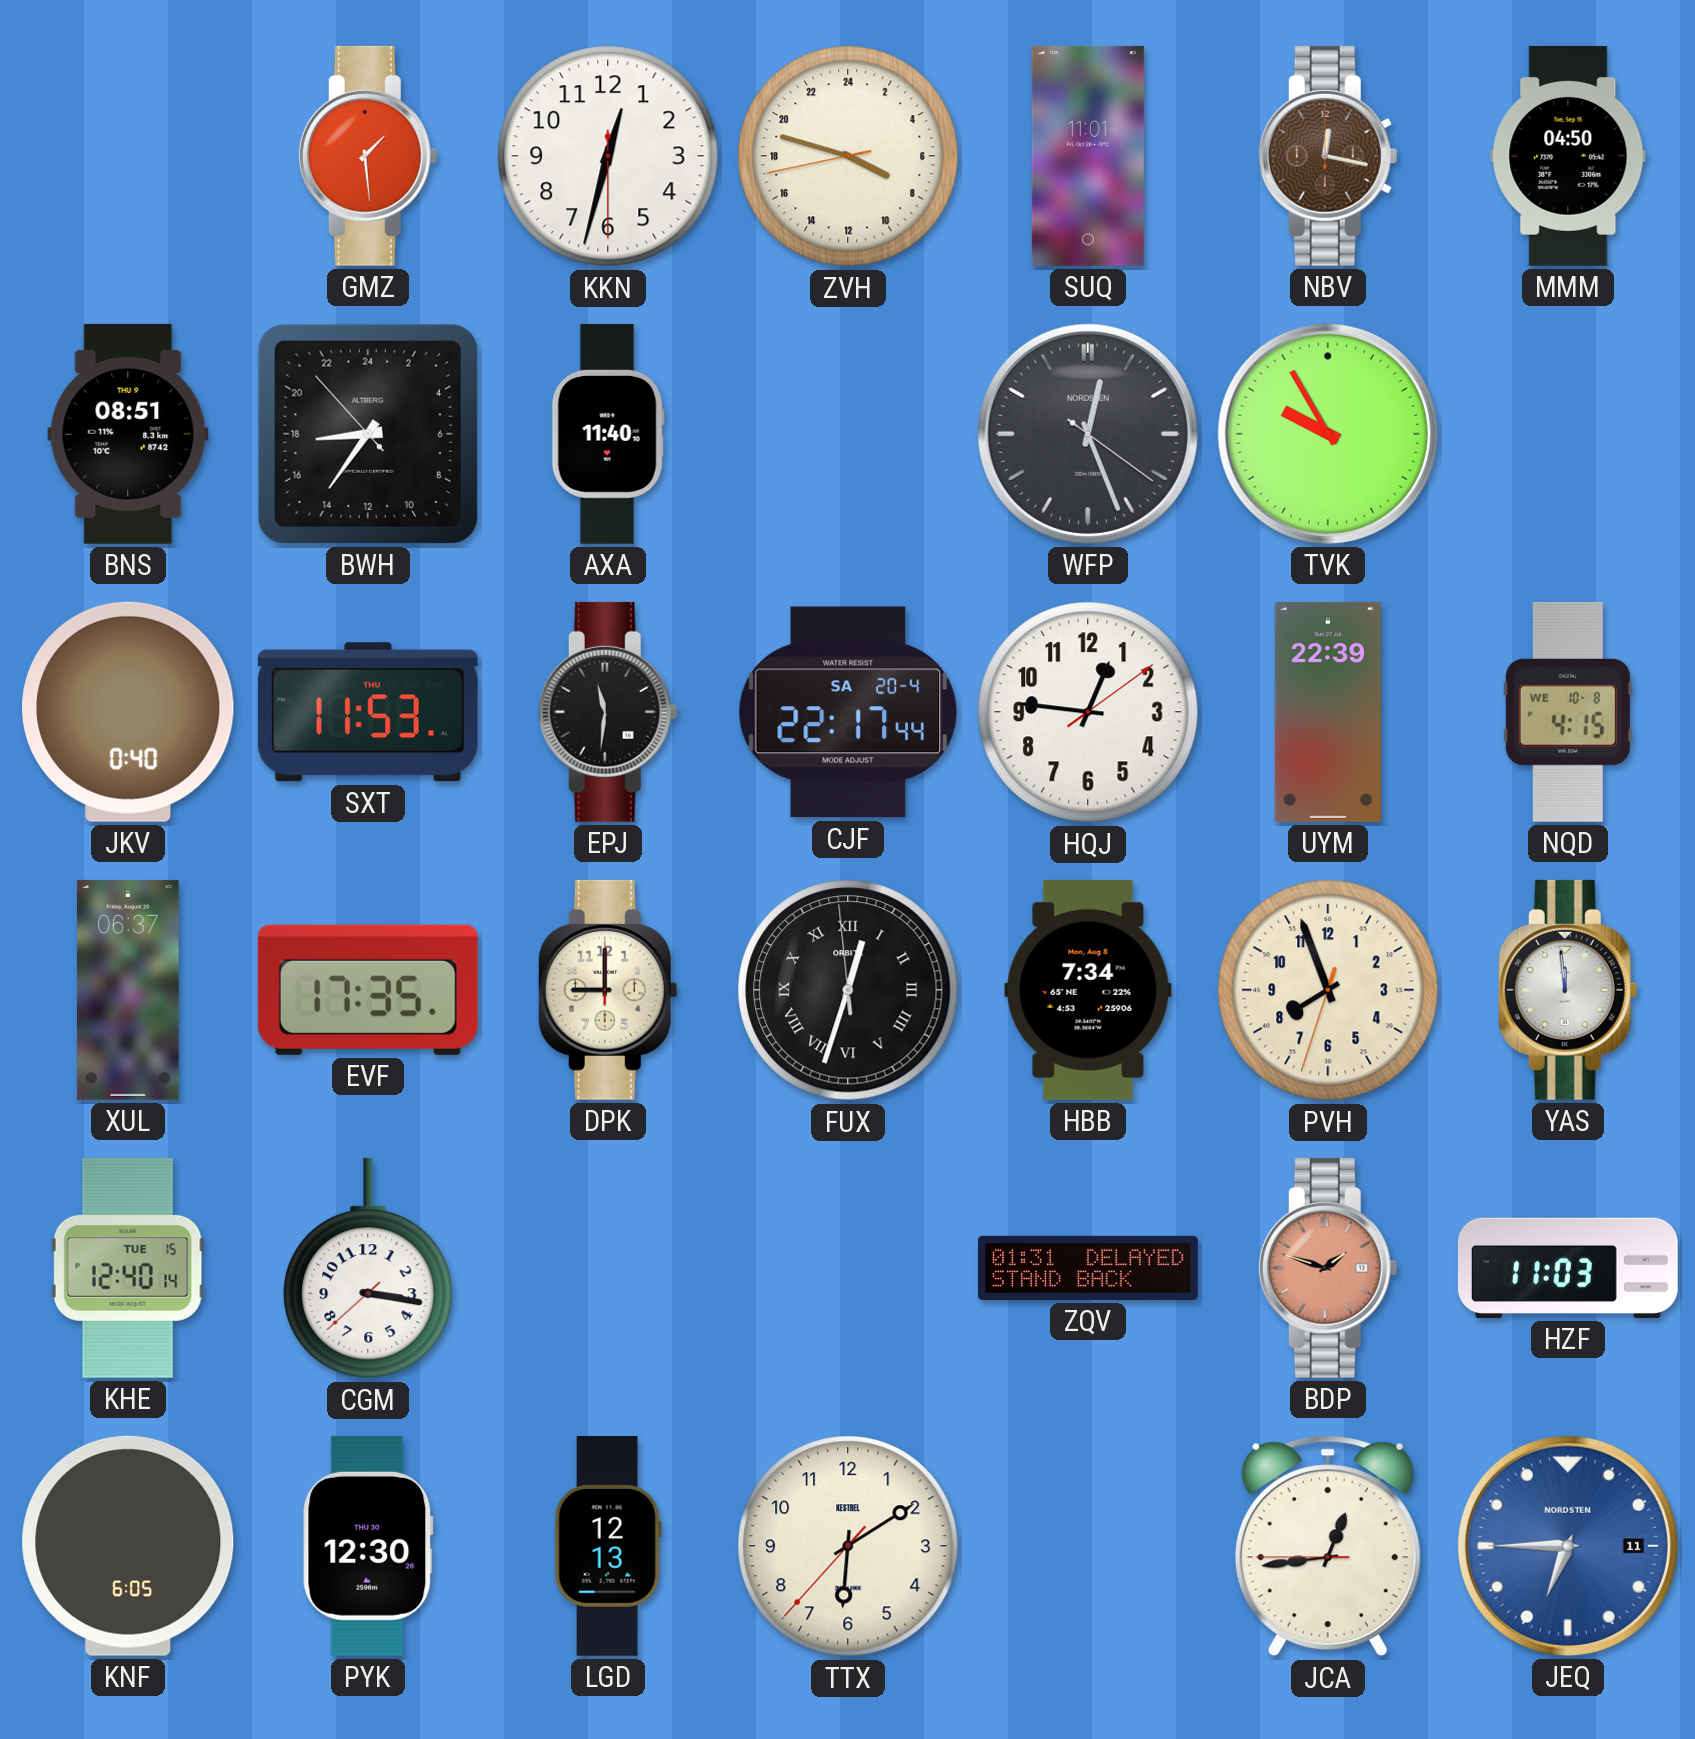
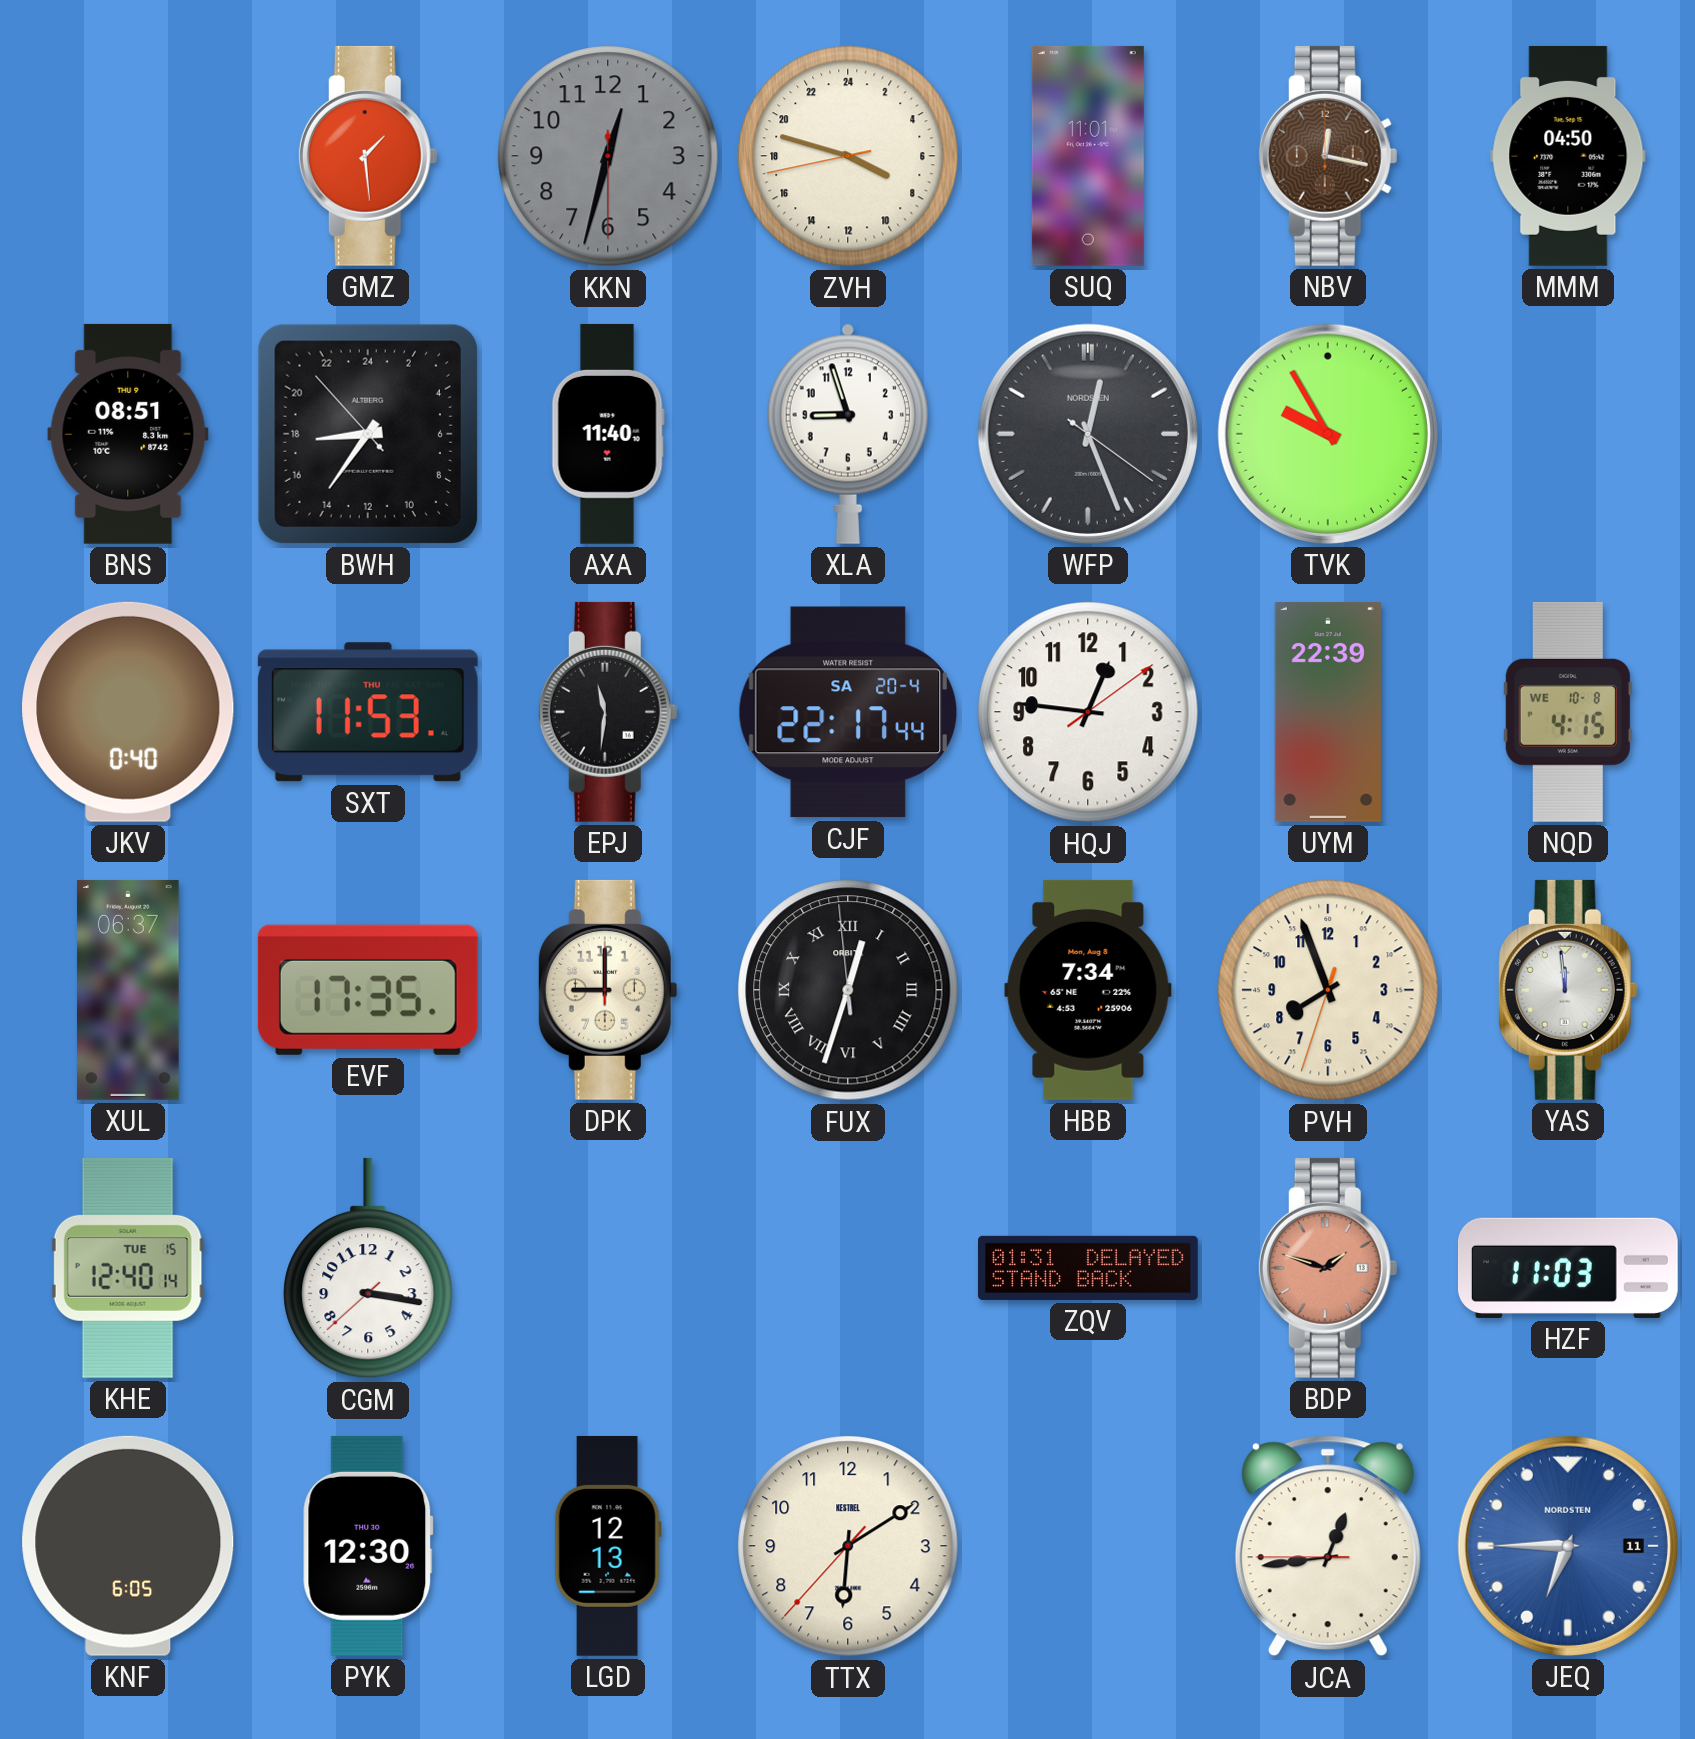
KKN dial: white -> grey (608, 156)
XLA: none -> 8:57 (848, 434)
